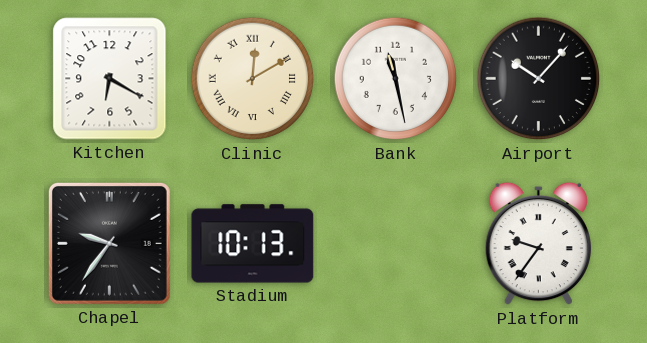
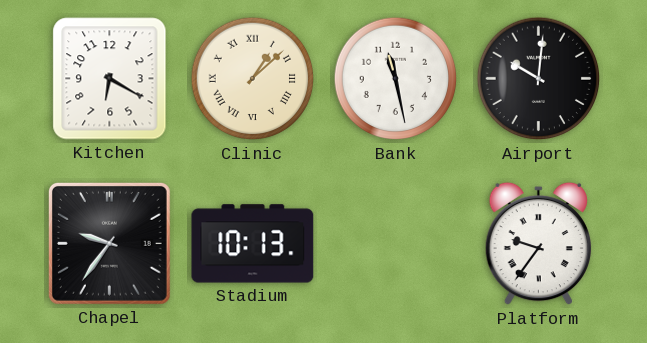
Clinic: 12:10 -> 1:08 (253, 79)
Airport: 10:07 -> 10:01 (539, 79)
